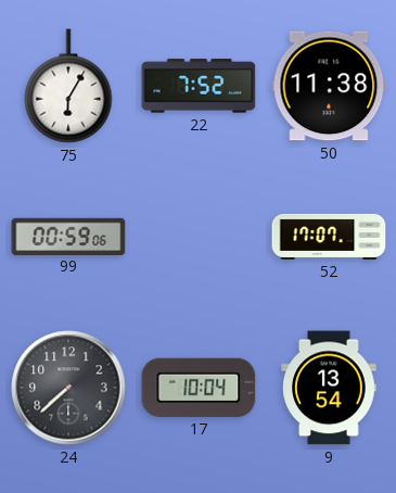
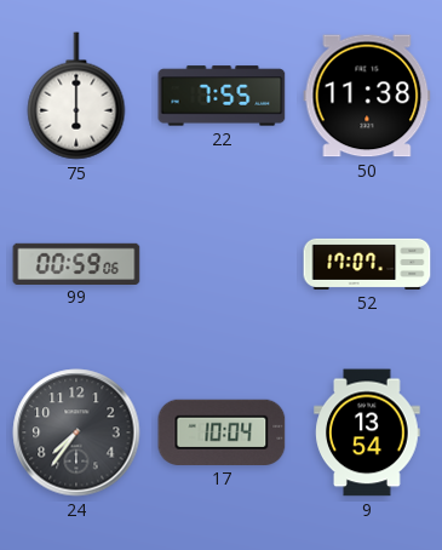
75: 6:05 -> 6:00 (76, 96)
22: 7:52 -> 7:55 (222, 96)
24: 7:38 -> 7:36 (76, 432)
